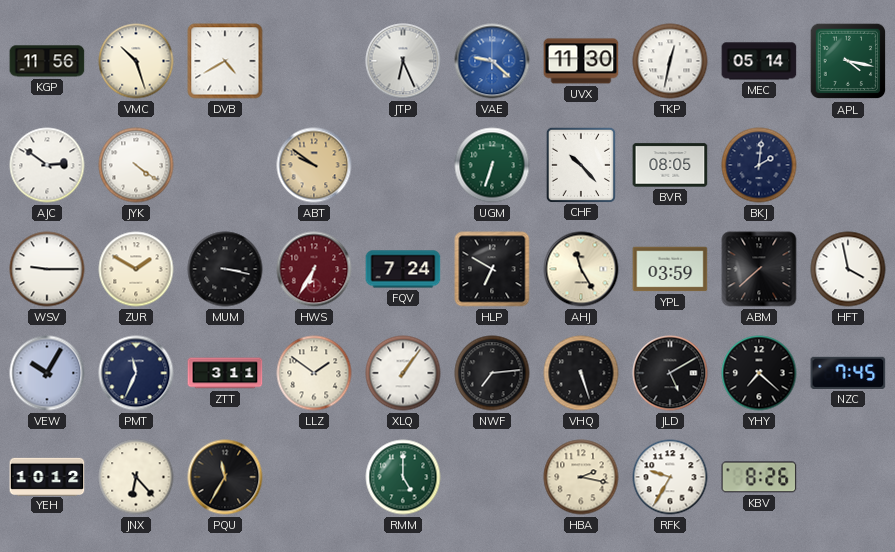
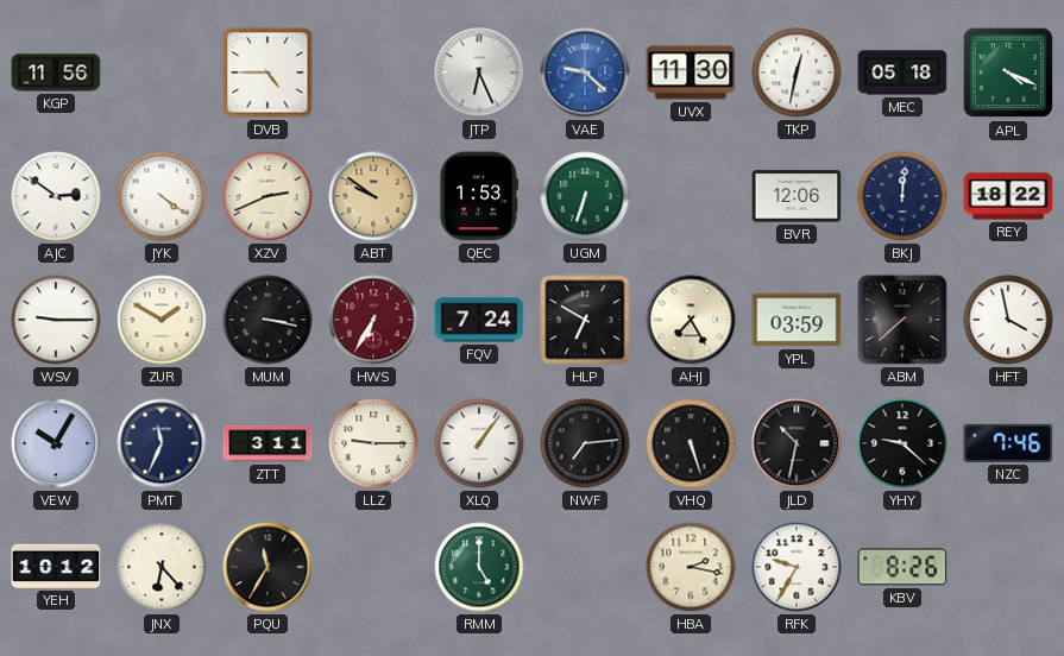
VMC: 10:27 -> none (136, 61)
DVB: 4:40 -> 4:45 (267, 72)
MEC: 05:14 -> 05:18 (902, 72)
APL: 4:17 -> 4:19 (1008, 72)
XZV: none -> 2:41 (267, 196)
QEC: none -> 1:53 (478, 196)
CHF: 10:23 -> none (580, 164)
BVR: 08:05 -> 12:06 (797, 196)
BKJ: 2:01 -> 12:01 (902, 196)
REY: none -> 18:22 (1008, 196)
AHJ: 11:25 -> 7:25 (691, 320)
LLZ: 1:51 -> 9:15 (373, 443)
JLD: 5:10 -> 10:32 (797, 443)
YHY: 7:22 -> 9:22 (902, 443)
NZC: 7:45 -> 7:46 (1008, 443)
